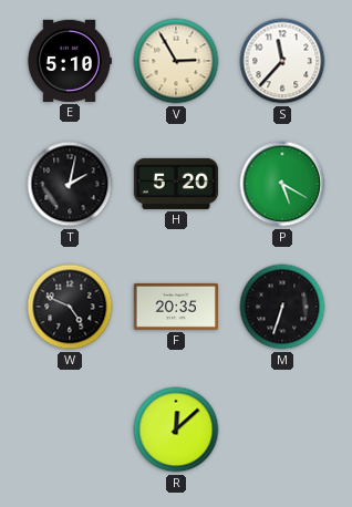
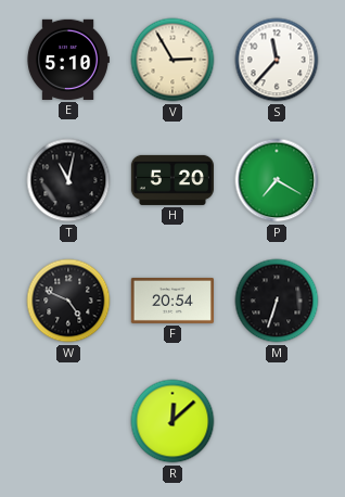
T: 2:02 -> 11:02 (68, 180)
P: 5:20 -> 7:20 (277, 180)
F: 20:35 -> 20:54 (173, 301)
